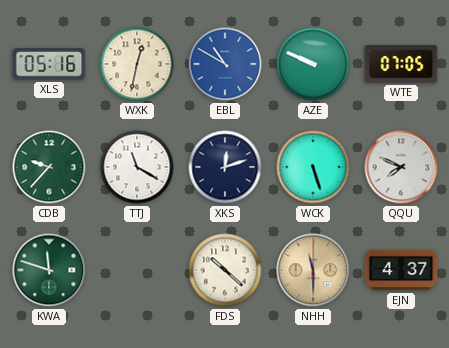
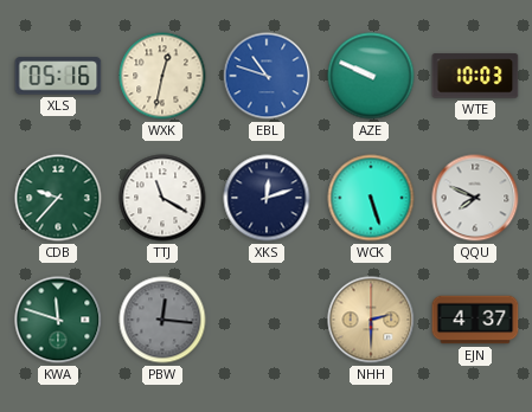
EBL: 10:50 -> 10:48 (267, 76)
WTE: 07:05 -> 10:03 (475, 76)
PBW: none -> 12:16 (162, 320)
FDS: 10:22 -> none (225, 270)
NHH: 11:30 -> 2:30 (371, 320)
